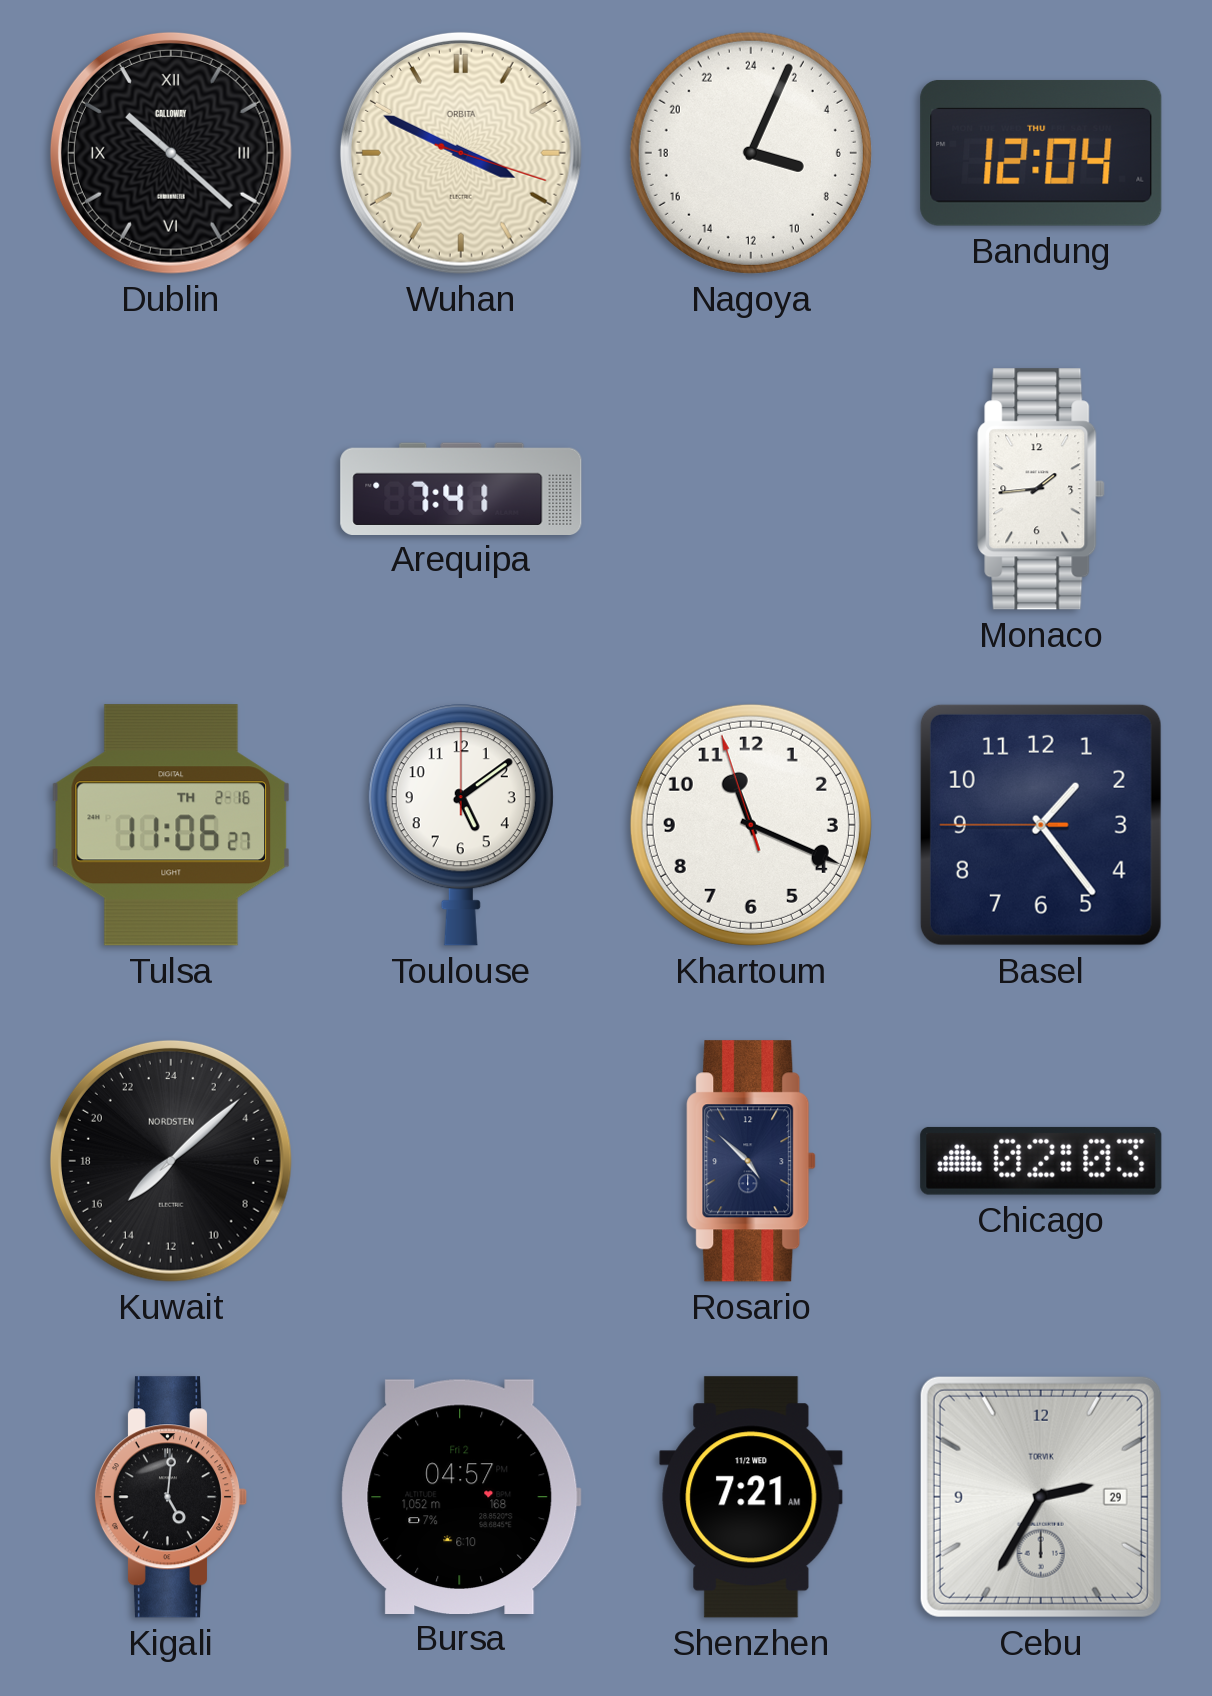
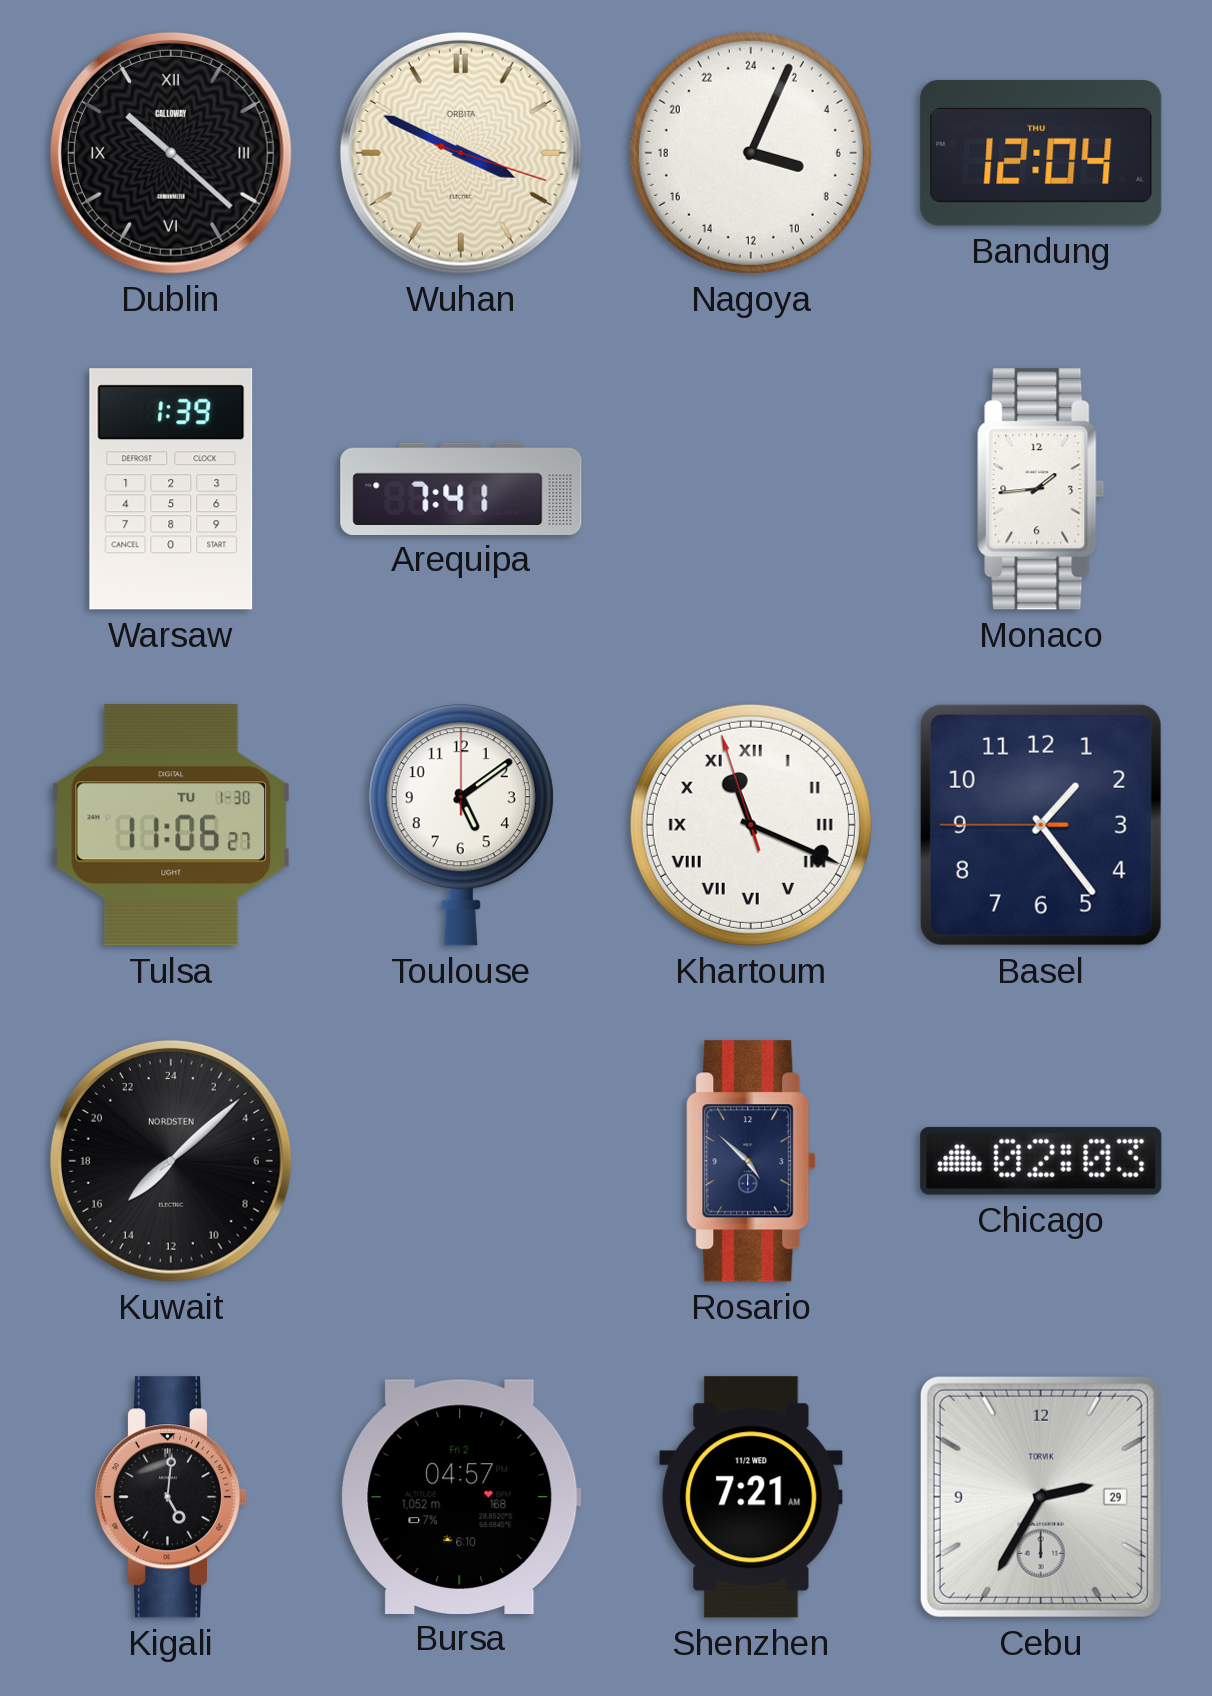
Warsaw: none -> 1:39 (171, 489)
Tulsa date: TH 2-16 -> TU 1-30 (170, 825)
Khartoum numerals: Arabic -> Roman (751, 825)
